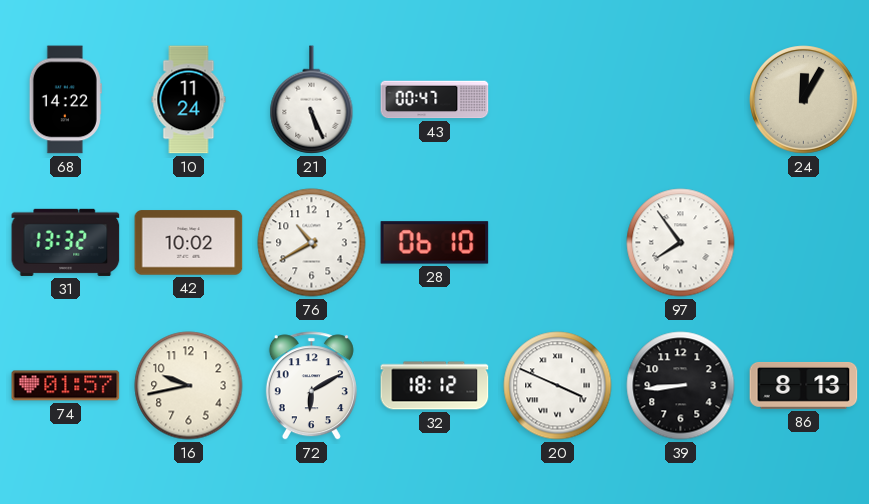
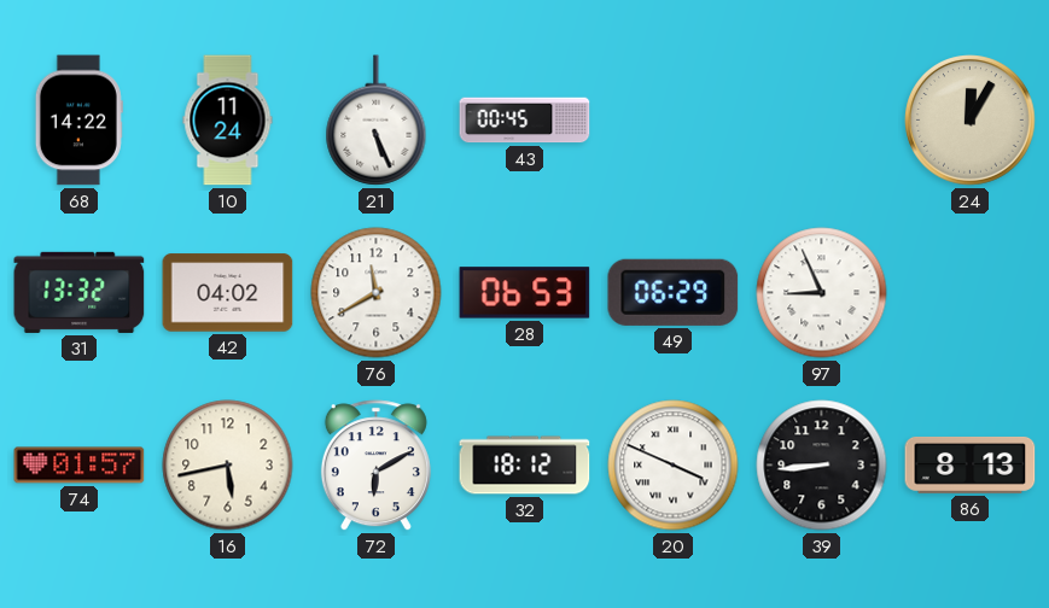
43: 00:47 -> 00:45 (525, 121)
42: 10:02 -> 04:02 (228, 293)
76: 10:40 -> 11:40 (377, 293)
28: 06:10 -> 06:53 (525, 293)
49: none -> 06:29 (674, 292)
97: 7:54 -> 8:56 (822, 293)
16: 9:43 -> 5:43 (228, 466)
